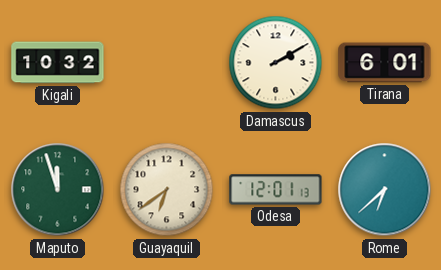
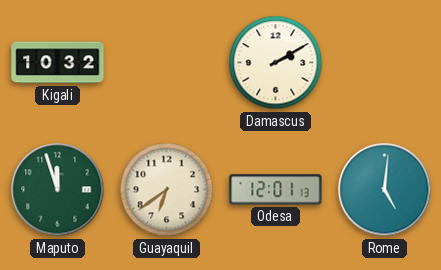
Tirana: 6:01 -> none (385, 63)
Rome: 6:38 -> 5:01 (385, 190)
